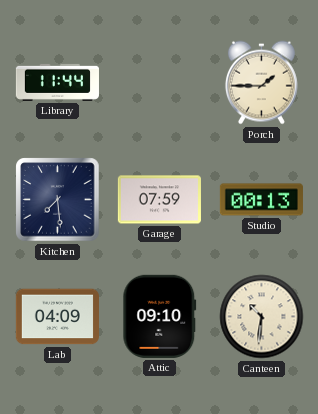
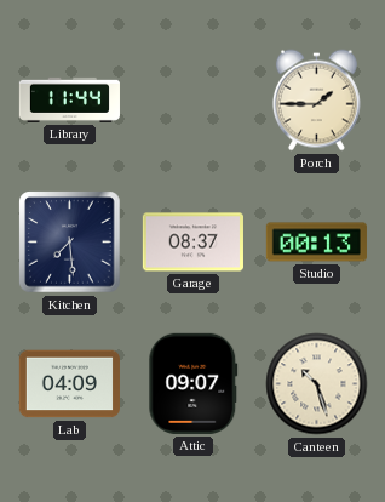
Garage: 07:59 -> 08:37 (192, 243)
Attic: 09:10 -> 09:07 (194, 383)
Canteen: 10:31 -> 10:27 (317, 384)
